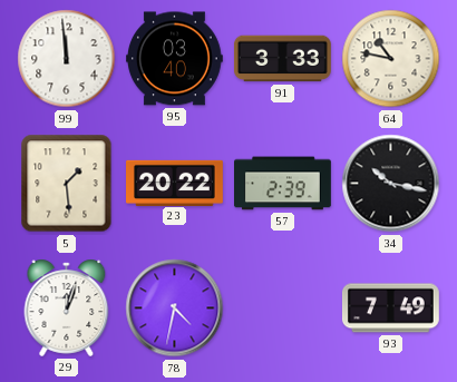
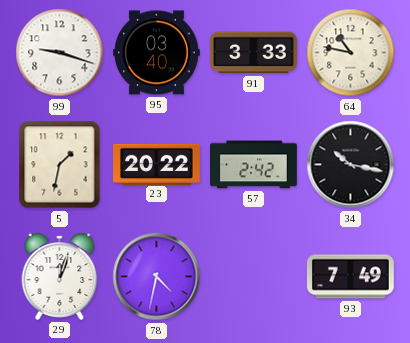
99: 11:59 -> 9:18 (60, 53)
5: 1:29 -> 1:32 (60, 165)
57: 2:39 -> 2:42 (254, 165)
